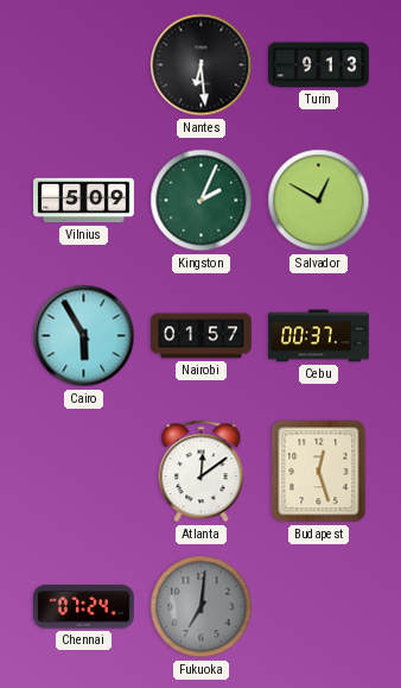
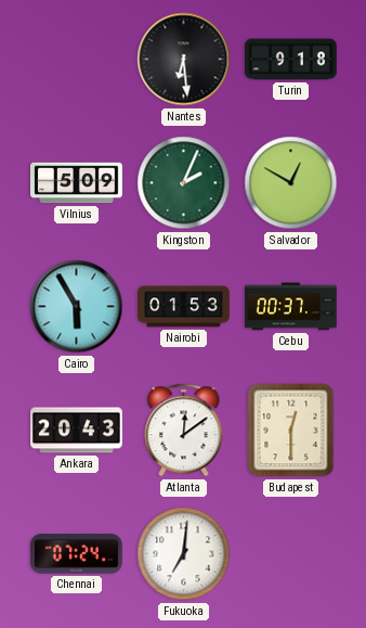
Turin: 9:13 -> 9:18 (291, 60)
Nairobi: 01:57 -> 01:53 (184, 307)
Ankara: none -> 20:43 (77, 431)
Budapest: 12:27 -> 12:30 (291, 431)
Fukuoka dial: grey -> white (184, 554)
